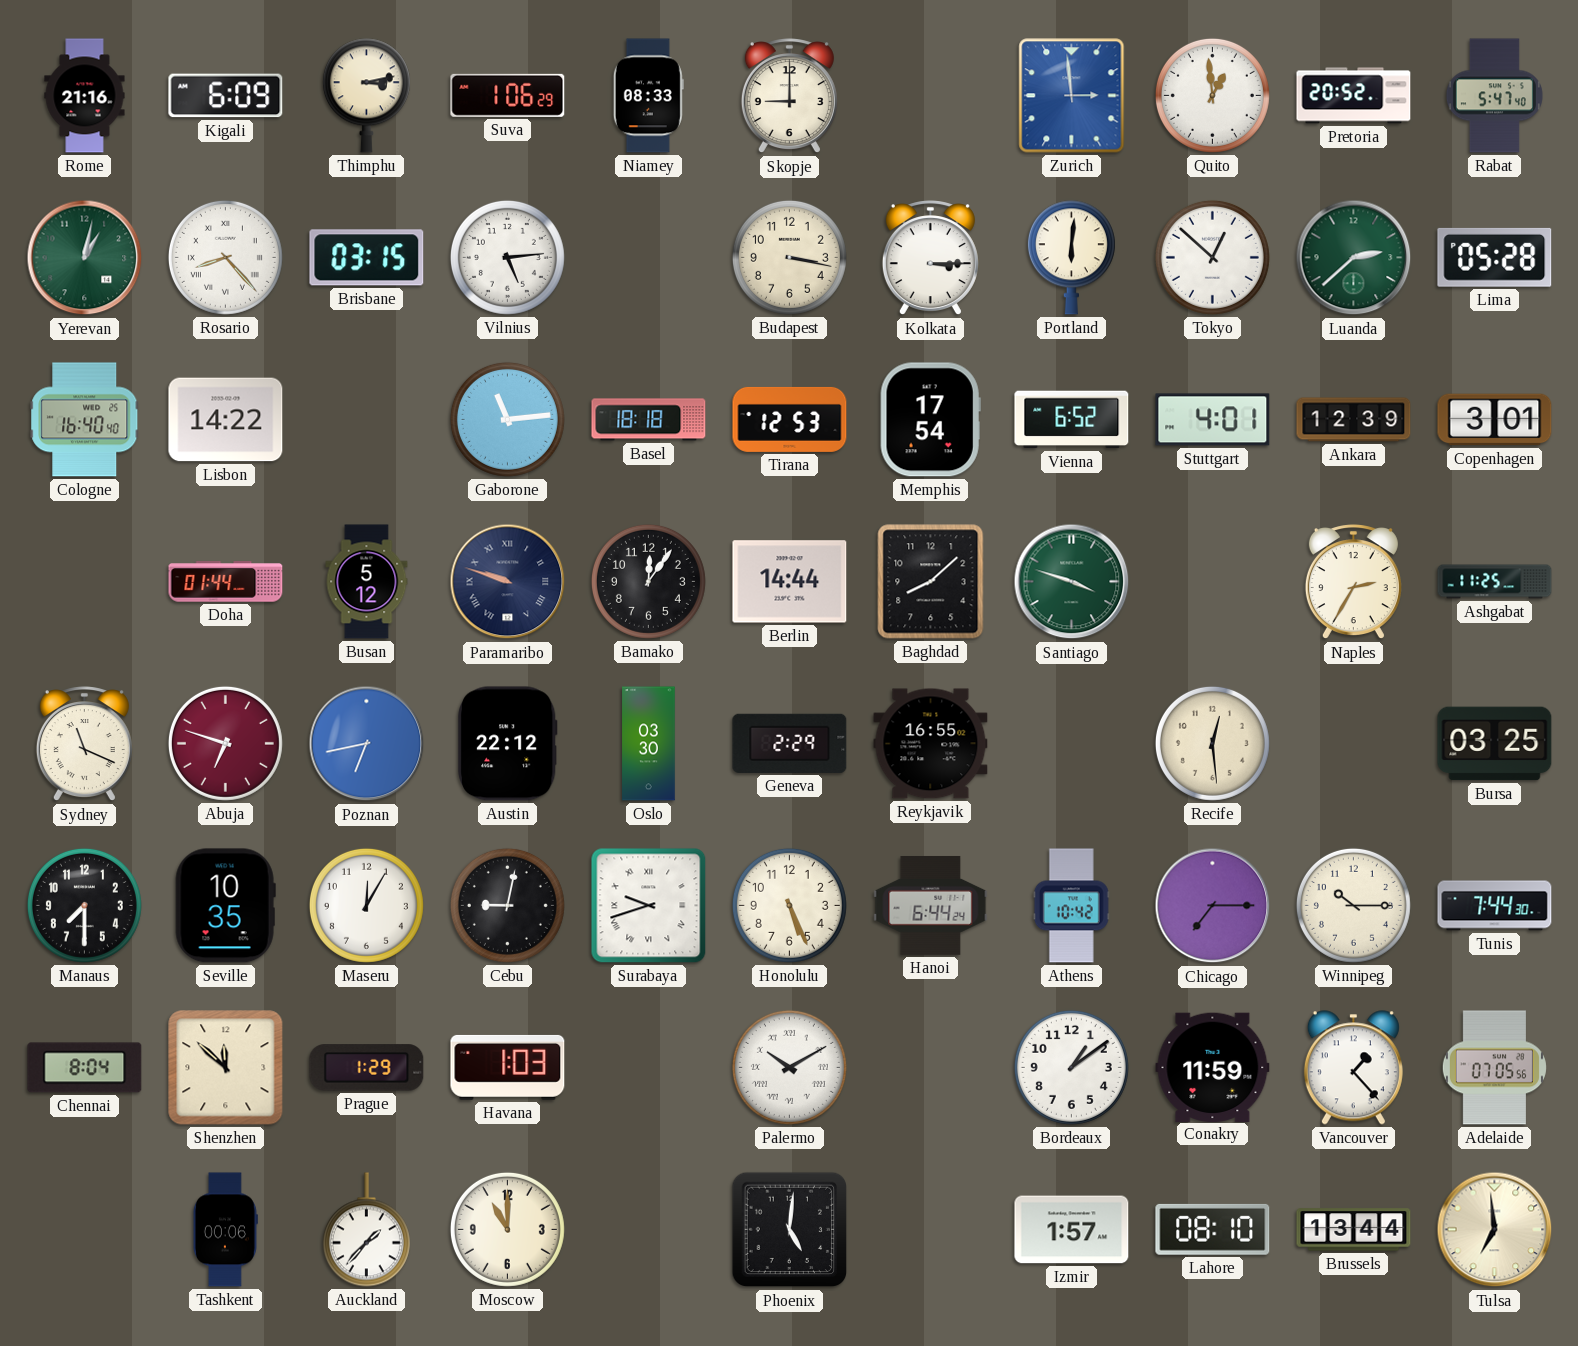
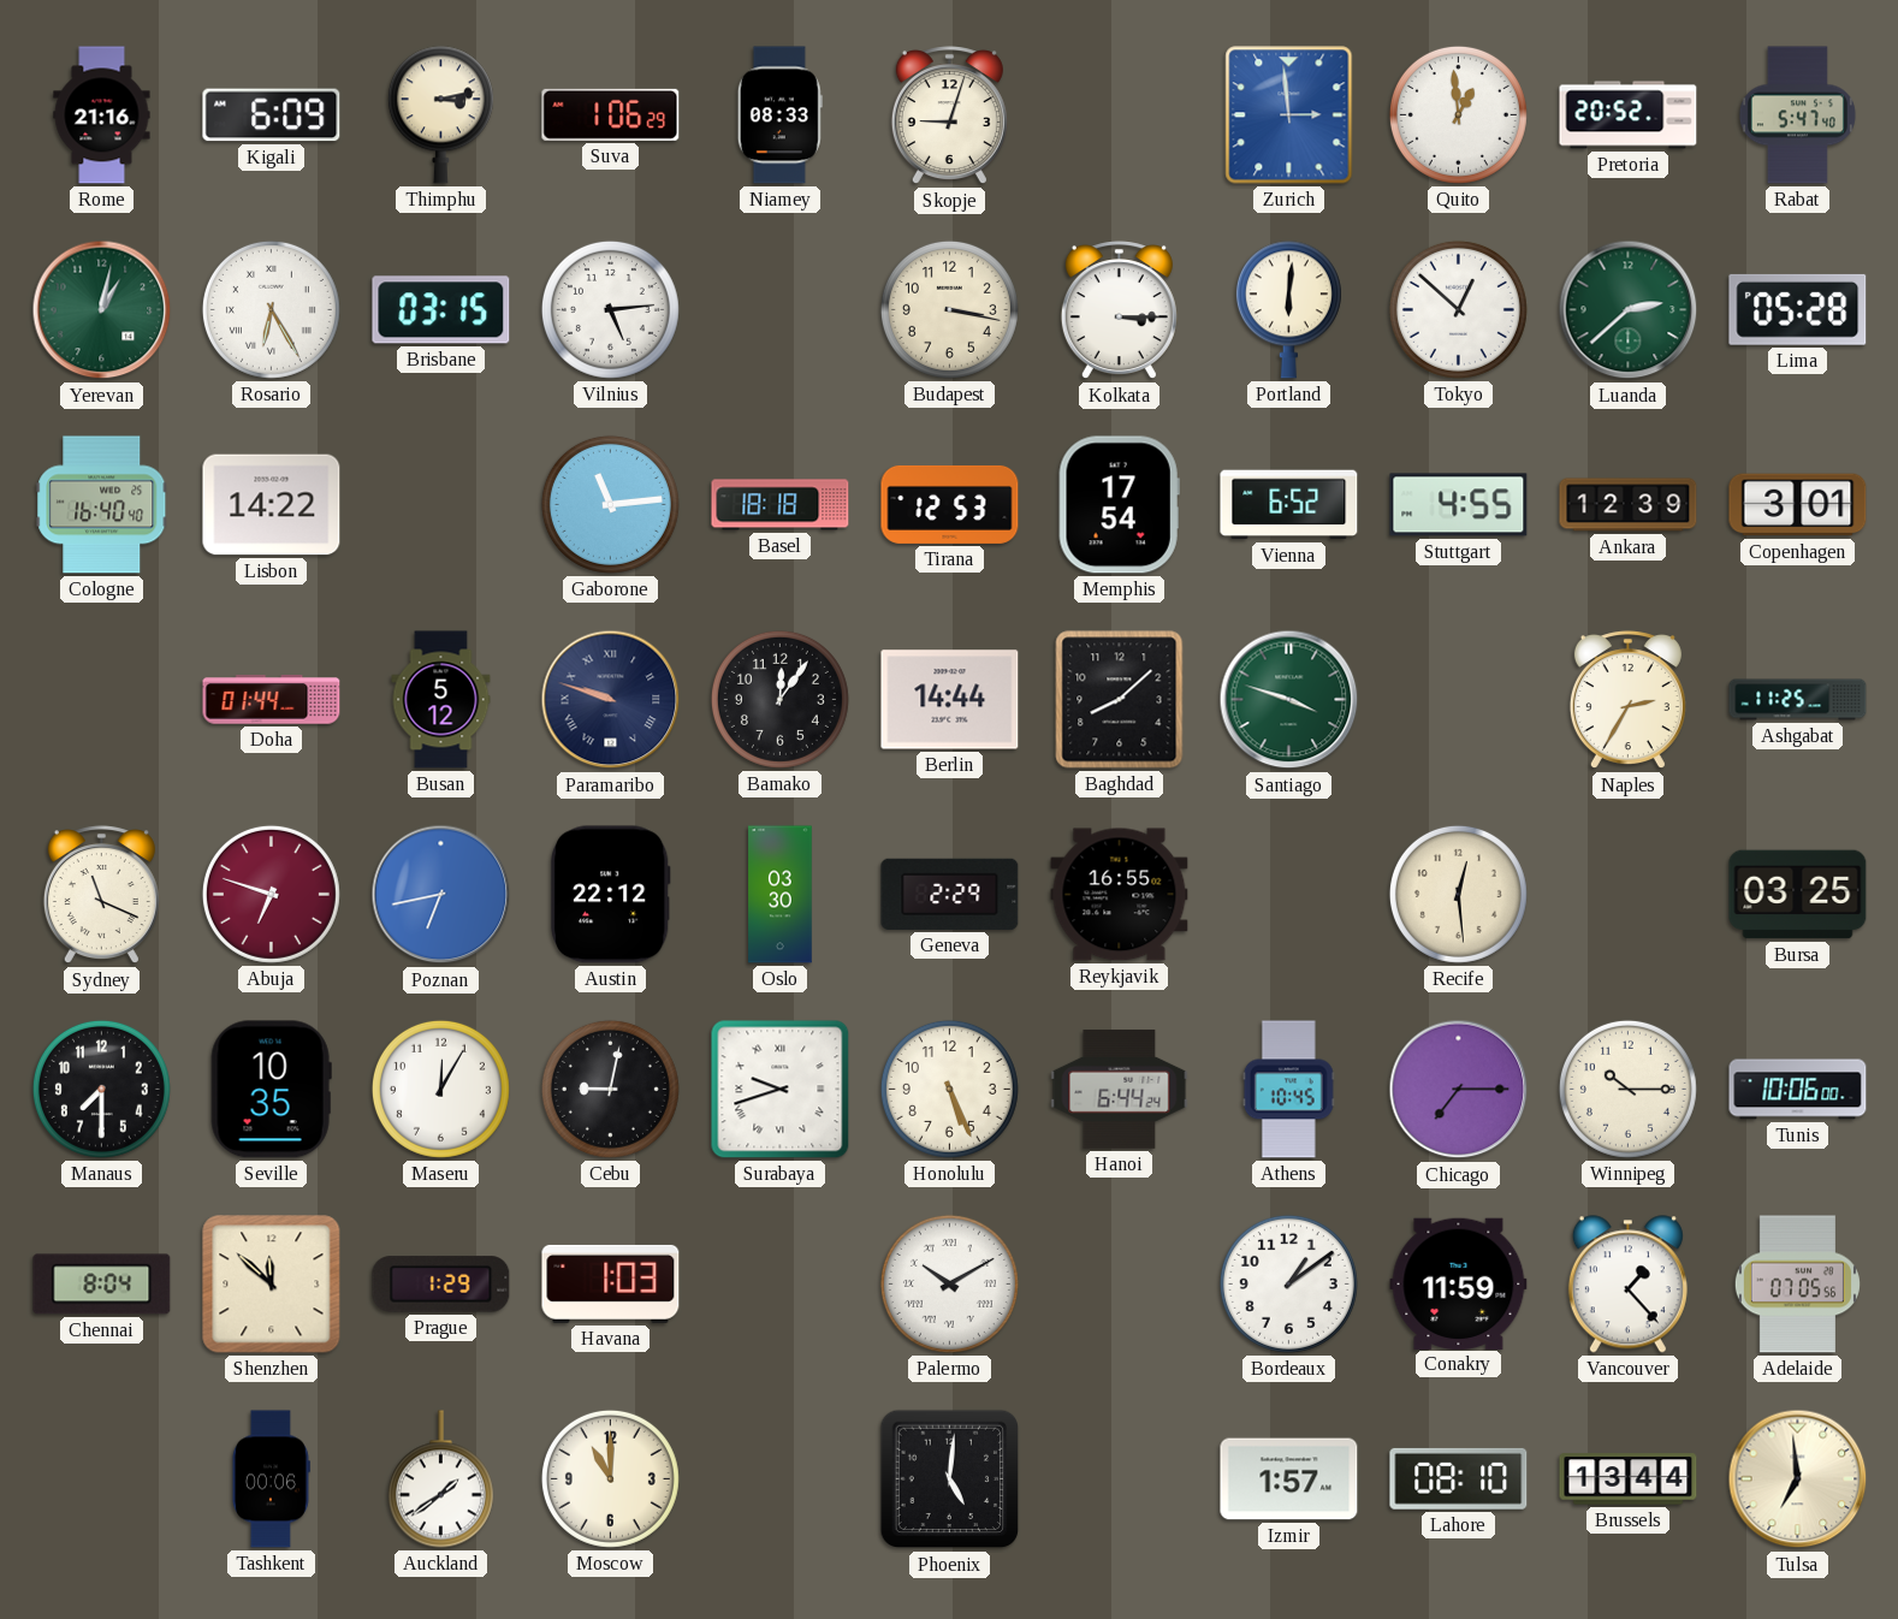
Skopje: 9:00 -> 9:03 (949, 115)
Rosario: 8:23 -> 6:25 (271, 309)
Stuttgart: 4:01 -> 4:55 (1459, 505)
Athens: 10:42 -> 10:45 (1288, 1090)
Tunis: 7:44 -> 10:06 (1798, 1090)
Auckland: 1:37 -> 1:39 (440, 1479)
